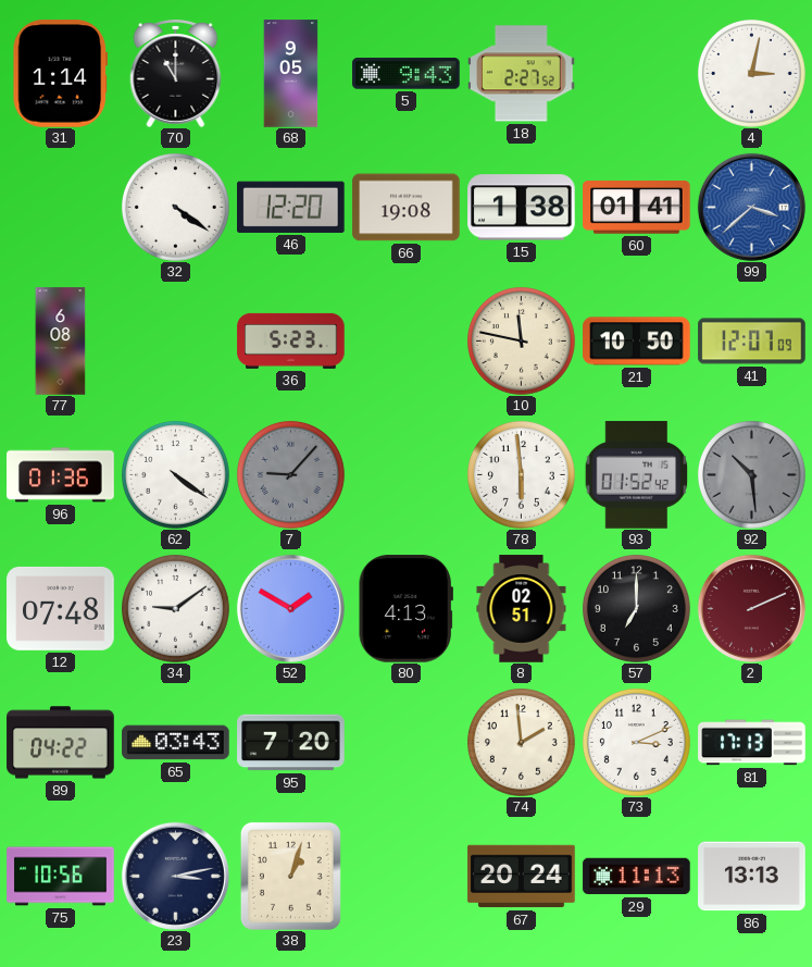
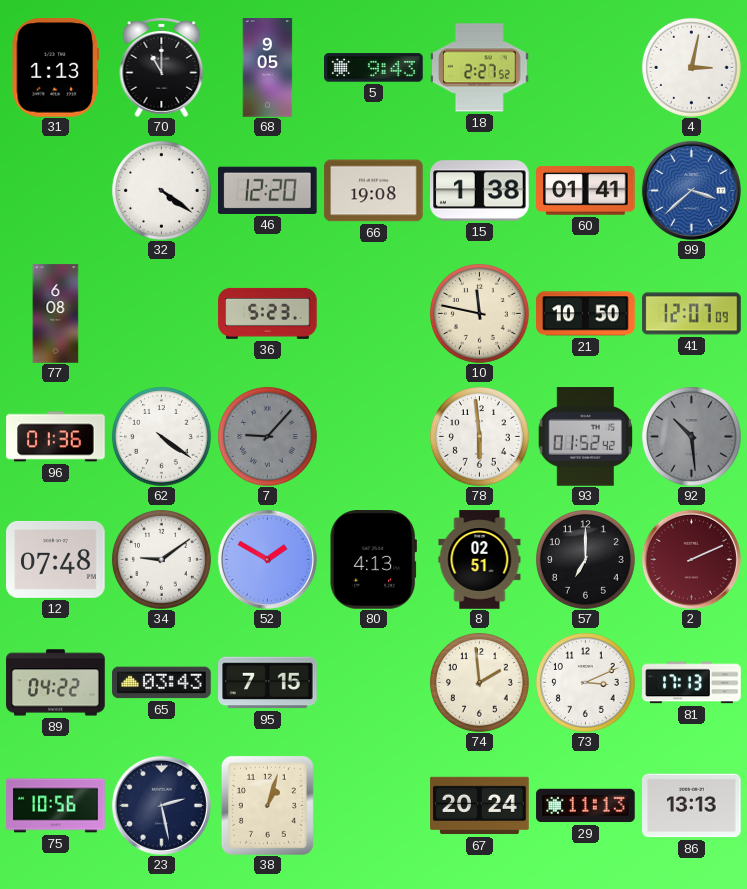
31: 1:14 -> 1:13 (55, 68)
95: 7:20 -> 7:15 (268, 683)
23: 3:13 -> 2:28 (161, 805)
